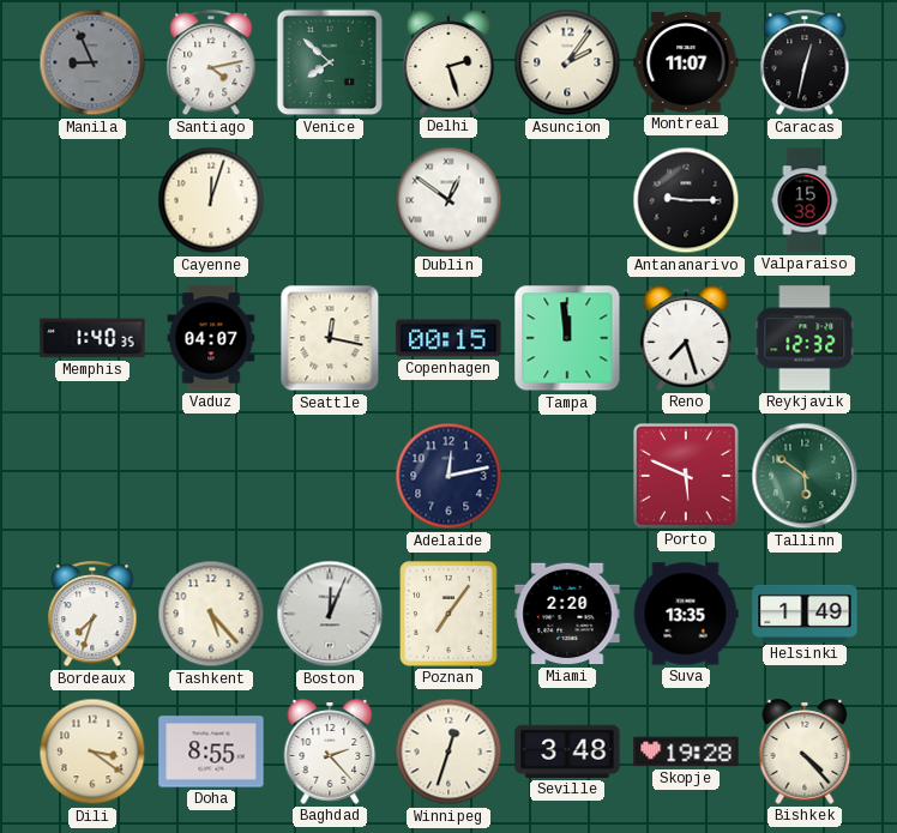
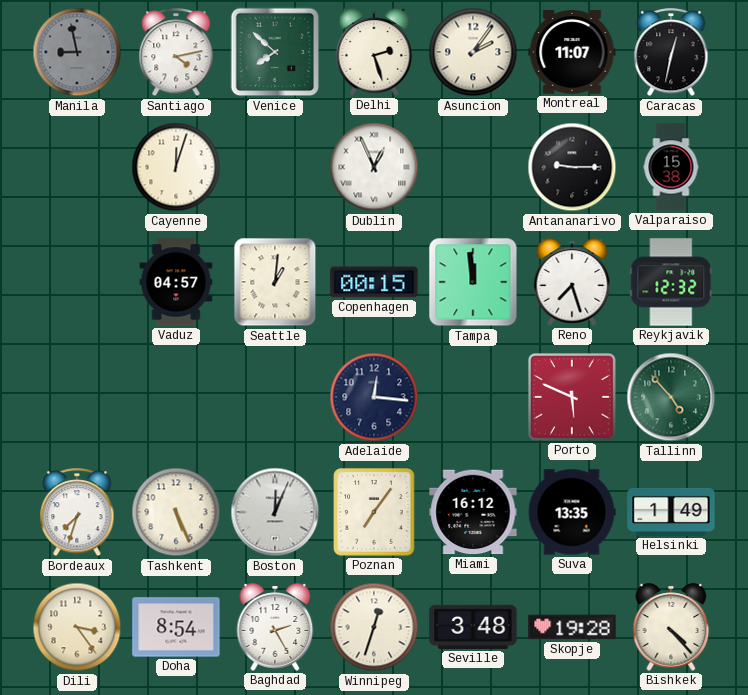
Manila: 8:56 -> 8:58 (77, 52)
Dublin: 12:51 -> 12:56 (374, 167)
Memphis: 1:40 -> none (92, 338)
Vaduz: 04:07 -> 04:57 (176, 282)
Seattle: 12:17 -> 1:01 (275, 282)
Adelaide: 12:13 -> 12:16 (374, 397)
Tallinn: 5:51 -> 4:53 (671, 397)
Tashkent: 5:23 -> 5:26 (176, 512)
Miami: 2:20 -> 16:12 (473, 512)
Dili: 3:21 -> 3:24 (77, 627)
Doha: 8:55 -> 8:54 (176, 627)
Baghdad: 2:23 -> 2:25 (275, 627)
